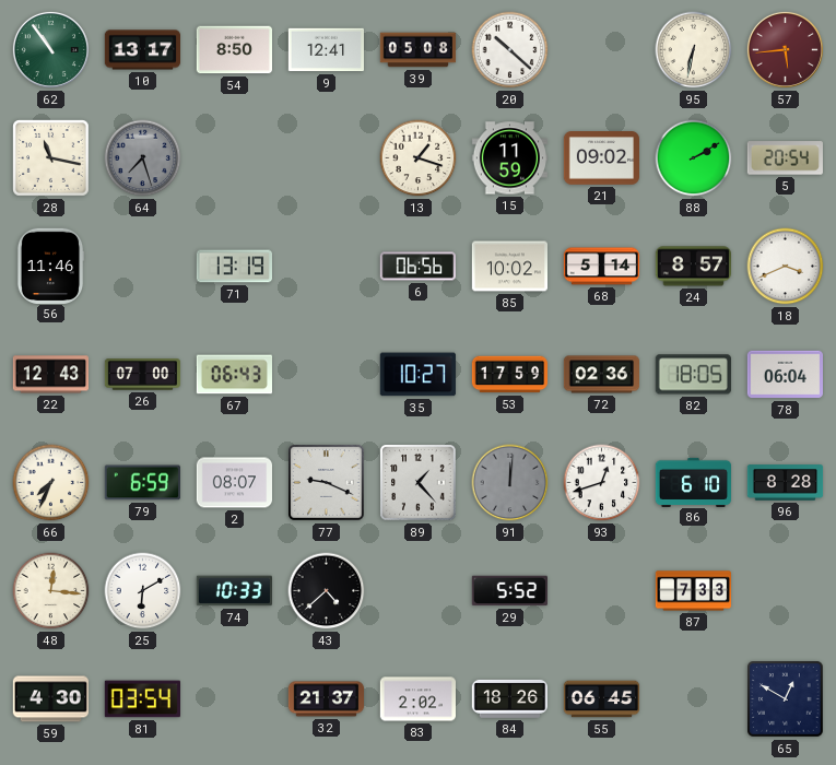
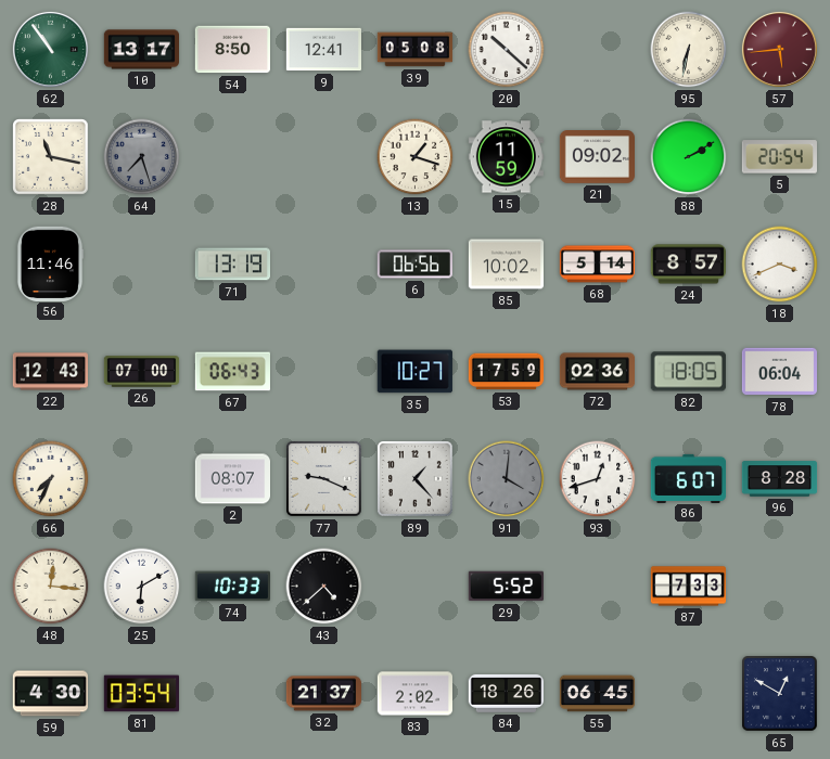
79: 6:59 -> none (142, 483)
91: 12:01 -> 4:01 (507, 479)
86: 6:10 -> 6:07 (689, 478)
